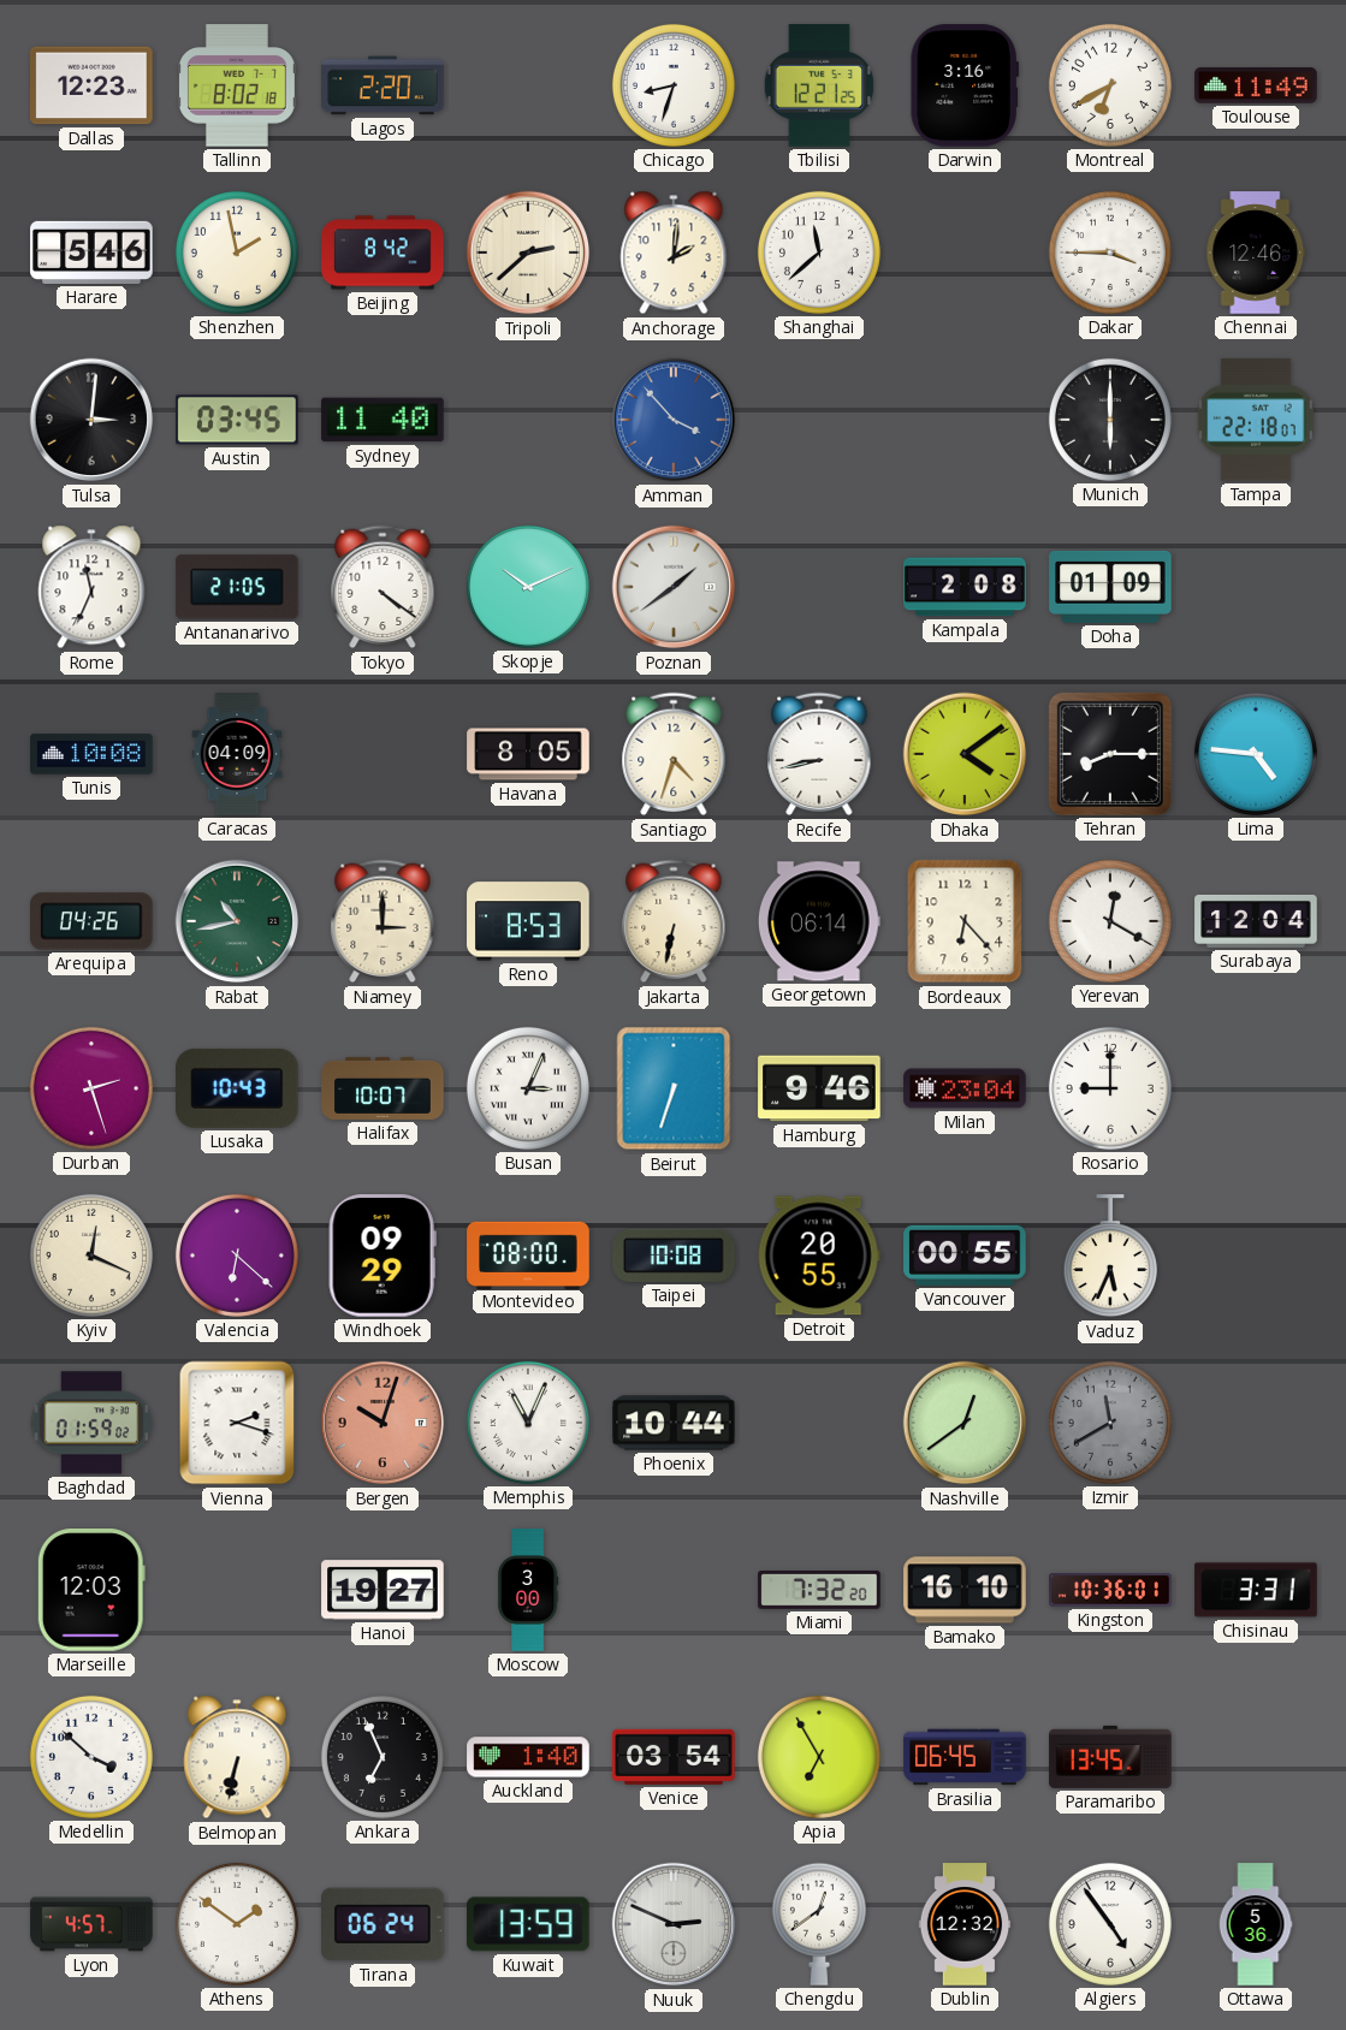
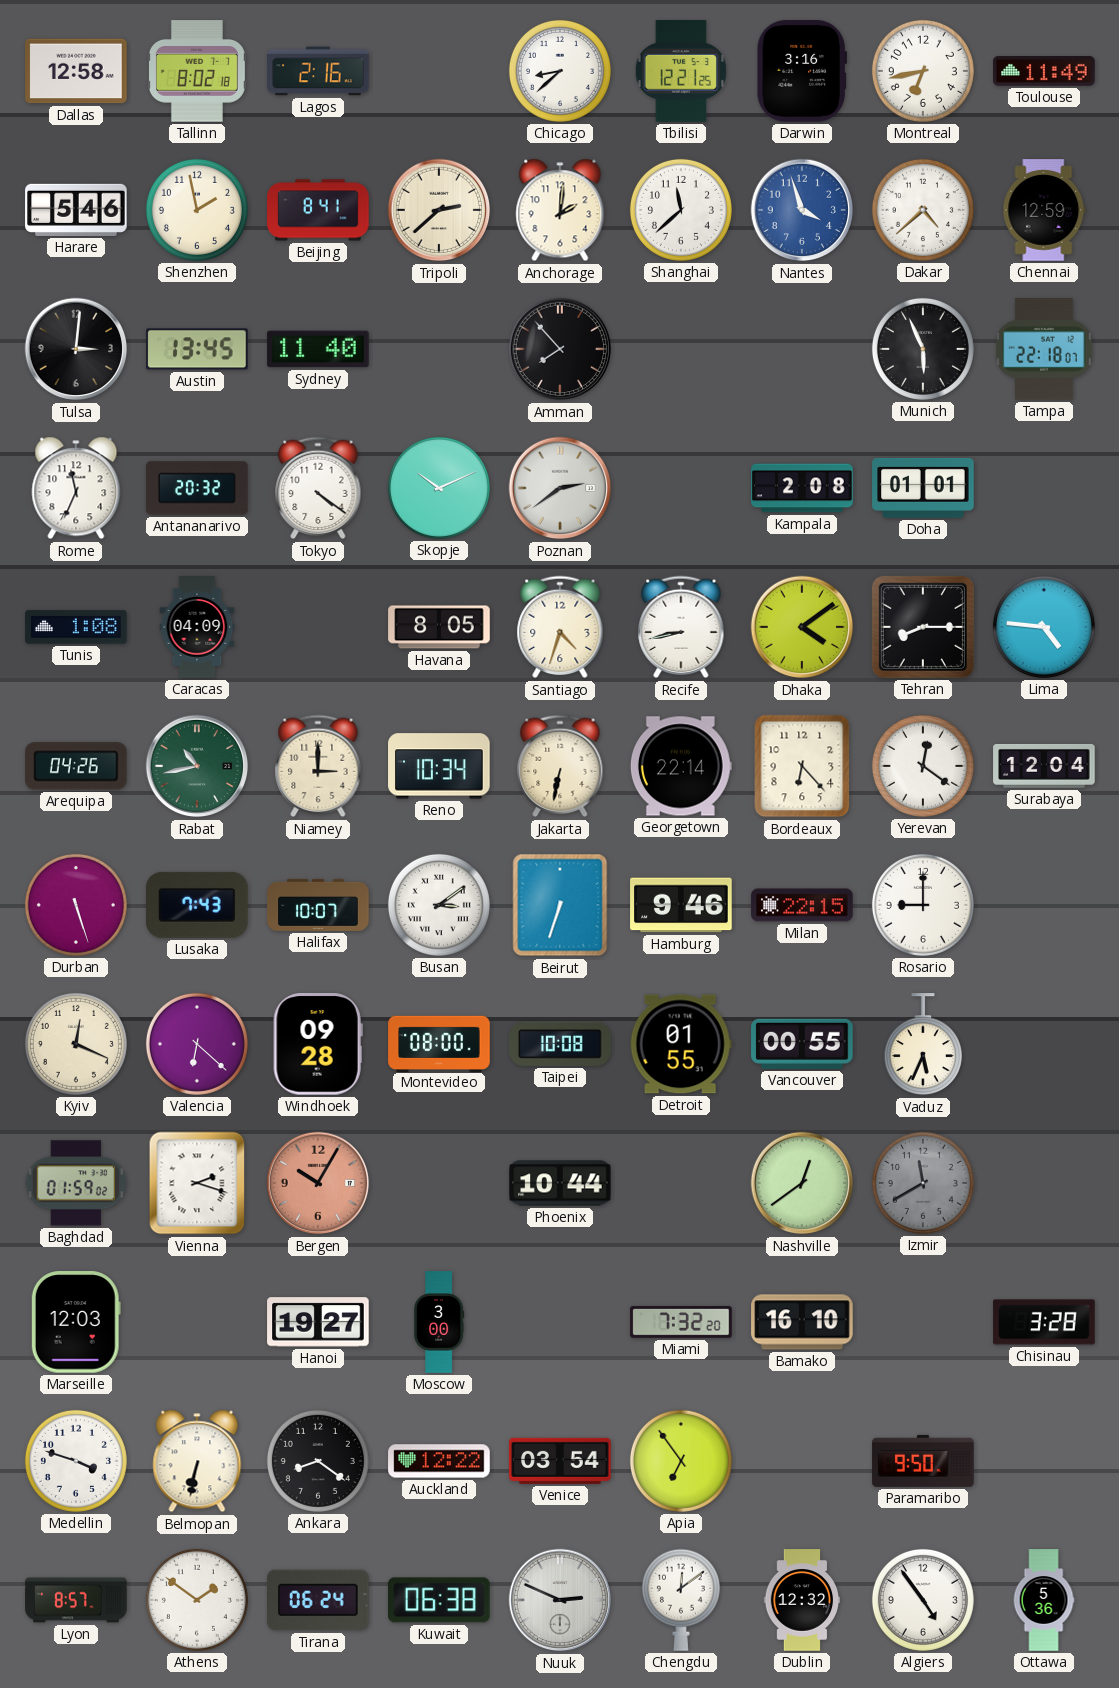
Dallas: 12:23 -> 12:58 (76, 71)
Lagos: 2:20 -> 2:16 (318, 71)
Chicago: 8:33 -> 8:38 (560, 71)
Montreal: 6:40 -> 6:43 (923, 71)
Beijing: 8:42 -> 8:41 (318, 210)
Nantes: none -> 3:57 (802, 210)
Dakar: 3:45 -> 4:38 (923, 210)
Chennai: 12:46 -> 12:59 (1044, 210)
Austin: 03:45 -> 13:45 (197, 349)
Amman: 3:53 -> 7:53 (560, 349)
Amman dial: blue -> black (560, 349)
Munich: 6:00 -> 5:56 (923, 349)
Antananarivo: 21:05 -> 20:32 (197, 488)
Poznan: 1:39 -> 2:39 (560, 488)
Doha: 01:09 -> 01:01 (923, 488)
Tunis: 10:08 -> 1:08 (76, 627)
Reno: 8:53 -> 10:34 (439, 766)
Georgetown: 06:14 -> 22:14 (681, 766)
Yerevan: 12:20 -> 12:21 (923, 766)
Durban: 2:27 -> 5:27 (76, 905)
Lusaka: 10:43 -> 7:43 (198, 905)
Busan: 3:04 -> 3:09 (439, 905)
Milan: 23:04 -> 22:15 (802, 905)
Windhoek: 09:29 -> 09:28 (318, 1044)
Detroit: 20:55 -> 01:55 (681, 1044)
Bergen: 10:03 -> 10:05 (318, 1183)
Memphis: 11:04 -> none (528, 1423)
Kingston: 10:36 -> none (1110, 1590)
Chisinau: 3:31 -> 3:28 (1044, 1322)
Medellin: 3:52 -> 3:48 (76, 1461)
Ankara: 6:56 -> 8:21 (318, 1461)
Auckland: 1:40 -> 12:22 (439, 1461)
Apia: 6:55 -> 6:54 (681, 1461)
Brasilia: 06:45 -> none (965, 1757)
Paramaribo: 13:45 -> 9:50 (923, 1461)
Lyon: 4:57 -> 8:57 (76, 1600)
Kuwait: 13:59 -> 06:38 (440, 1600)
Chengdu: 12:39 -> 12:09 (681, 1600)
